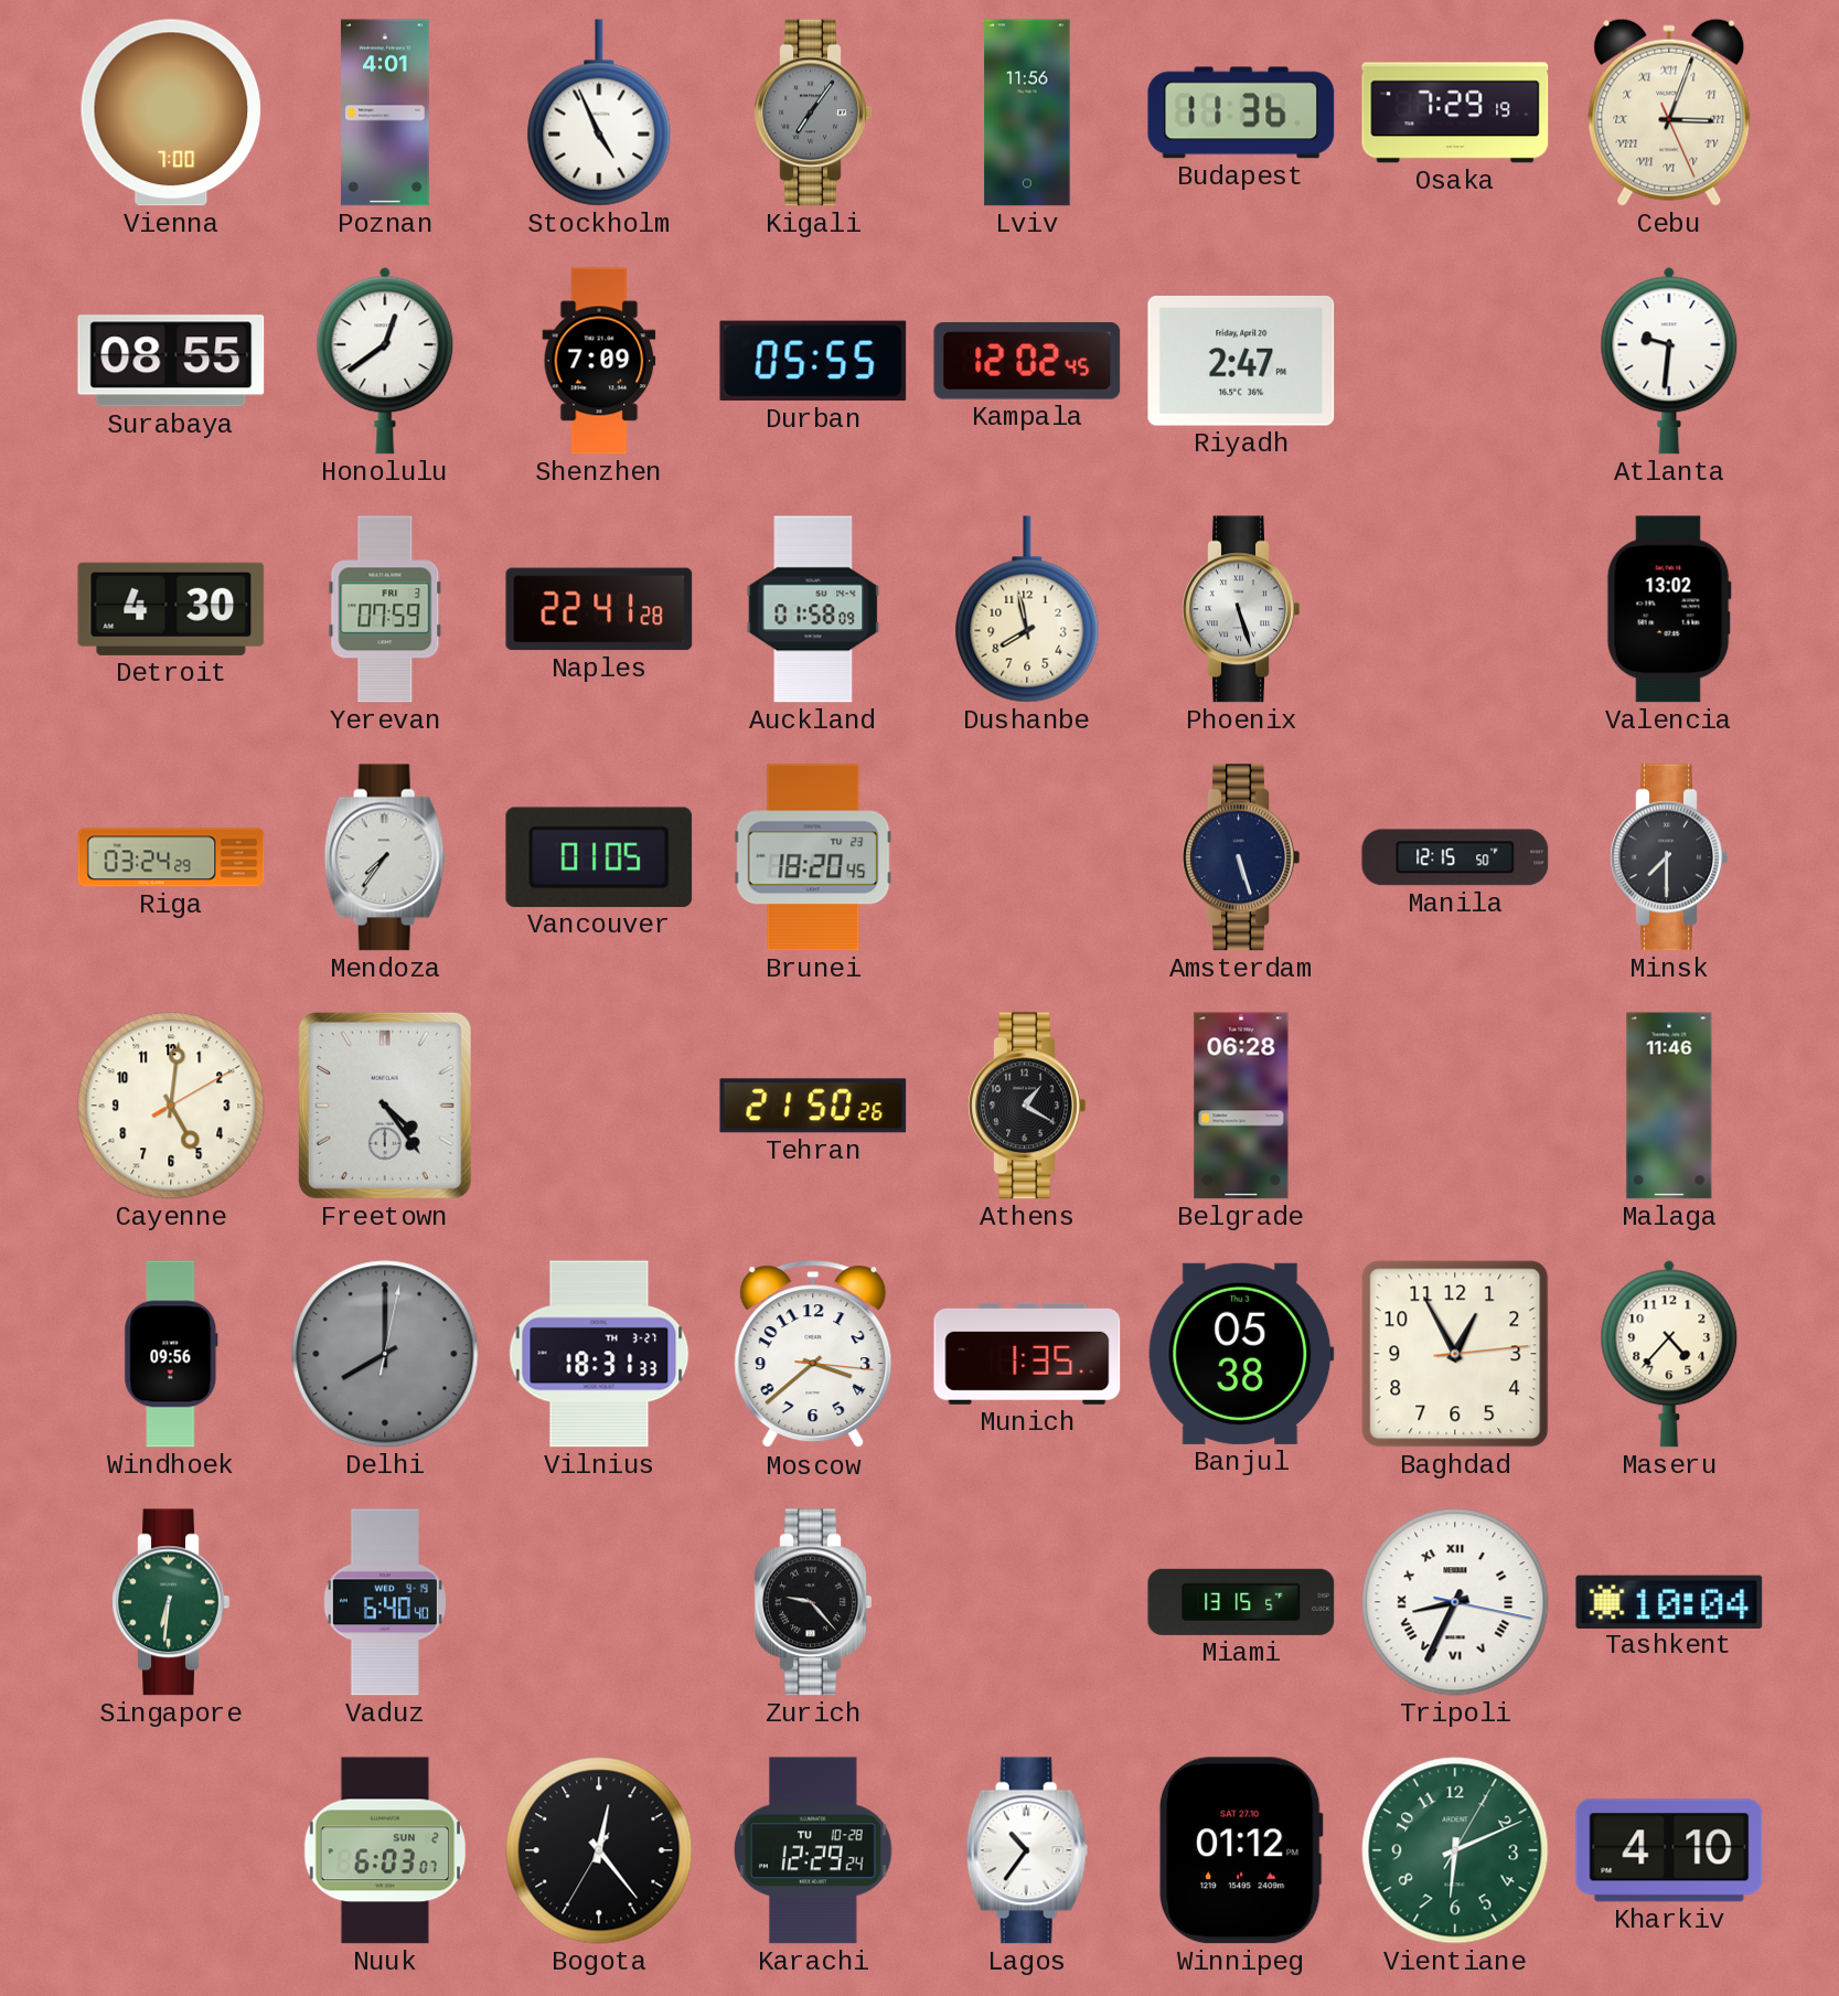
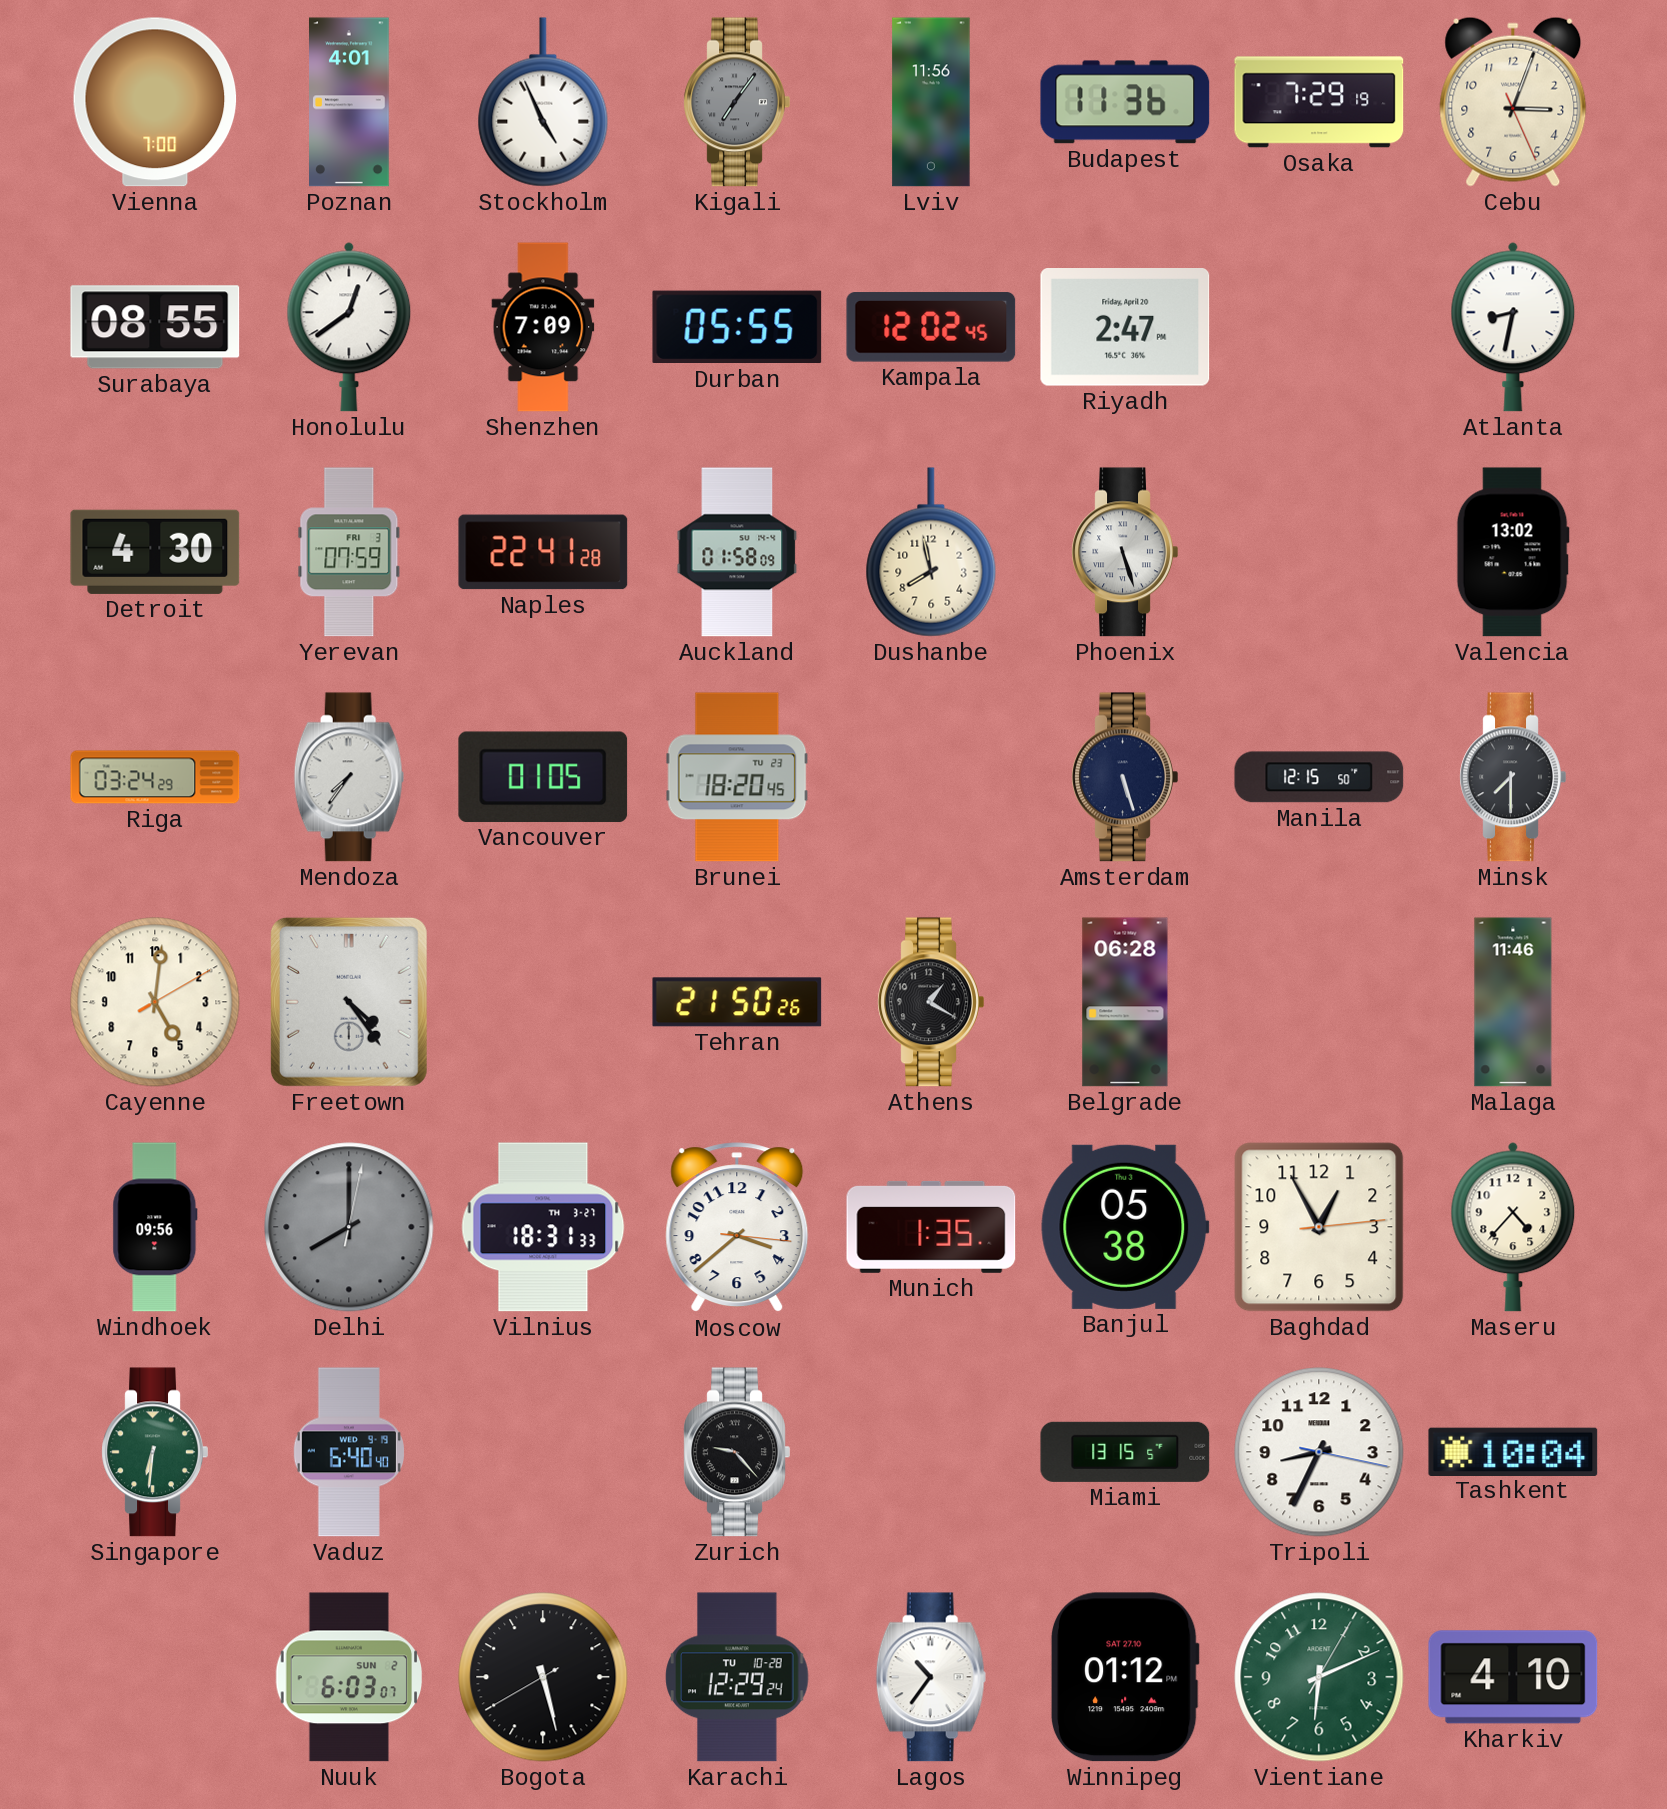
Cebu numerals: Roman -> Arabic (1513, 102)
Atlanta: 9:31 -> 8:32 (1513, 327)
Tripoli numerals: Roman -> Arabic (1319, 1452)
Bogota: 12:23 -> 5:27 (543, 1677)
